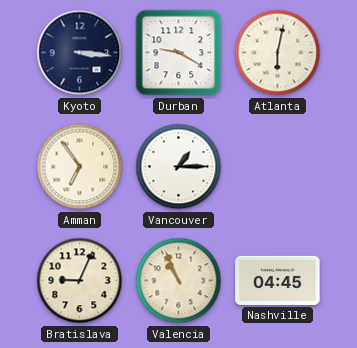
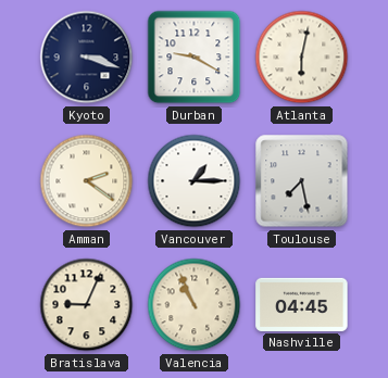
Kyoto: 3:16 -> 3:18 (87, 58)
Amman: 6:54 -> 2:21 (87, 181)
Toulouse: none -> 7:28 (302, 181)
